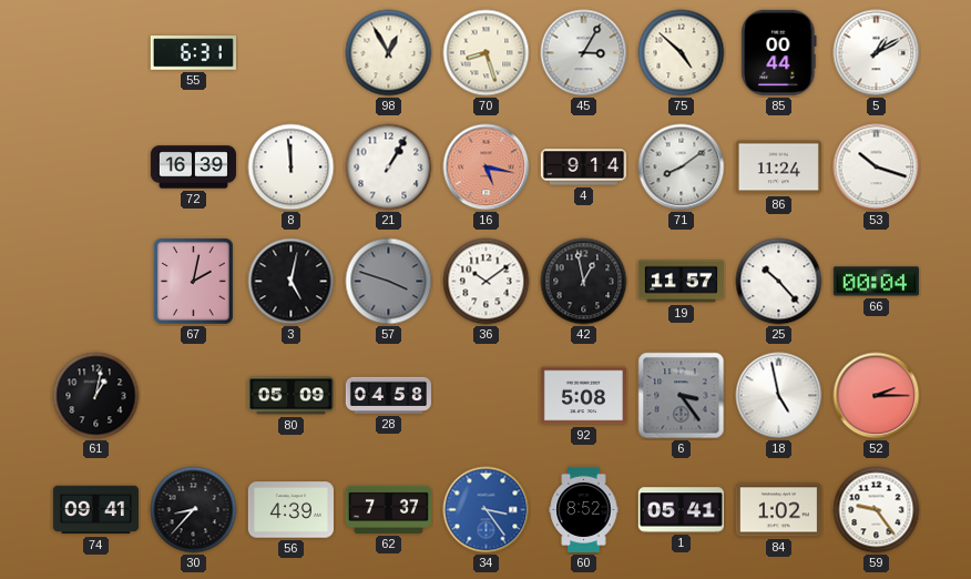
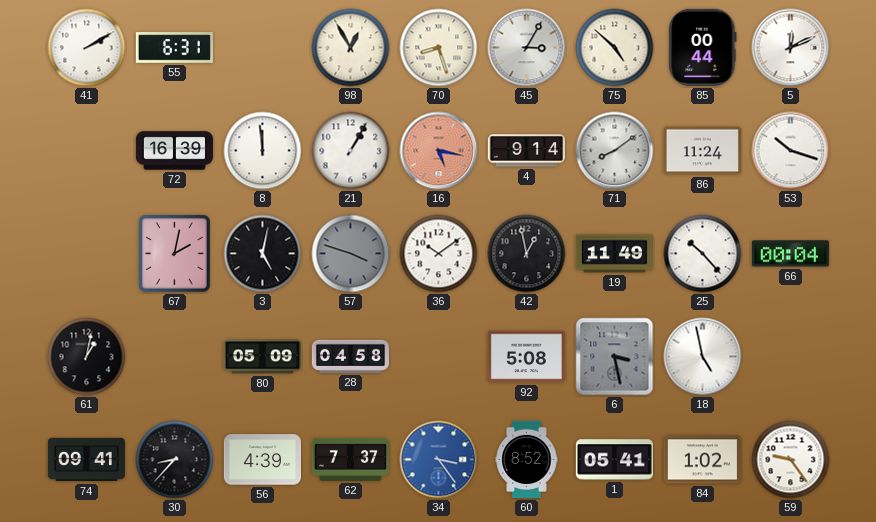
41: none -> 2:10 (87, 48)
5: 1:10 -> 12:11 (791, 48)
19: 11:57 -> 11:49 (614, 254)
6: 3:24 -> 3:28 (615, 357)
52: 2:15 -> none (877, 396)
